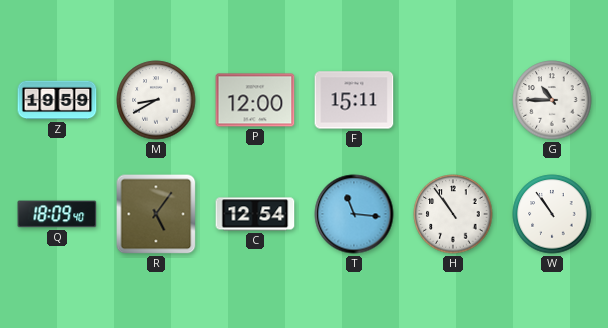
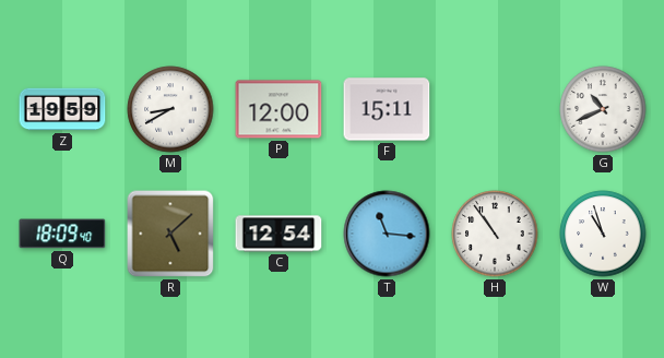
G: 10:45 -> 10:41 (603, 109)
R: 5:06 -> 5:08 (170, 234)
W: 10:54 -> 10:57 (603, 234)
